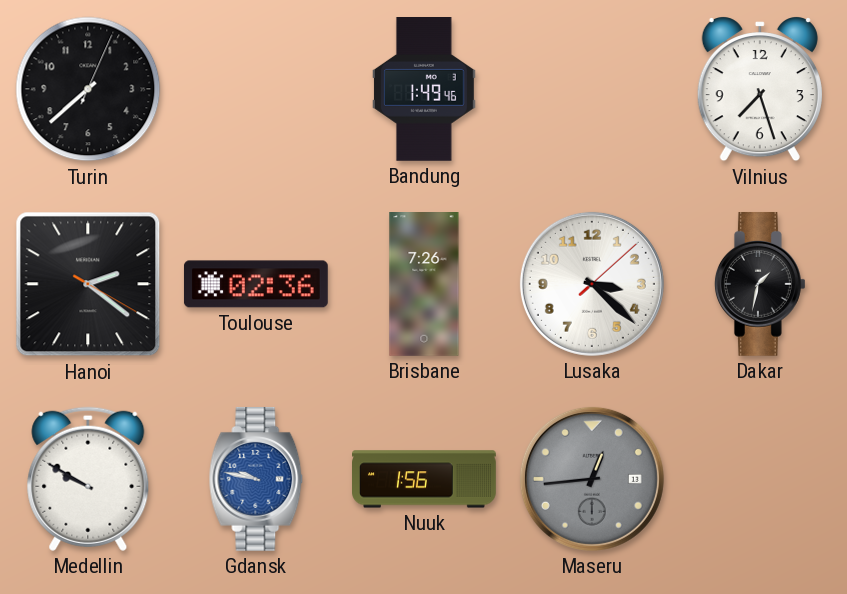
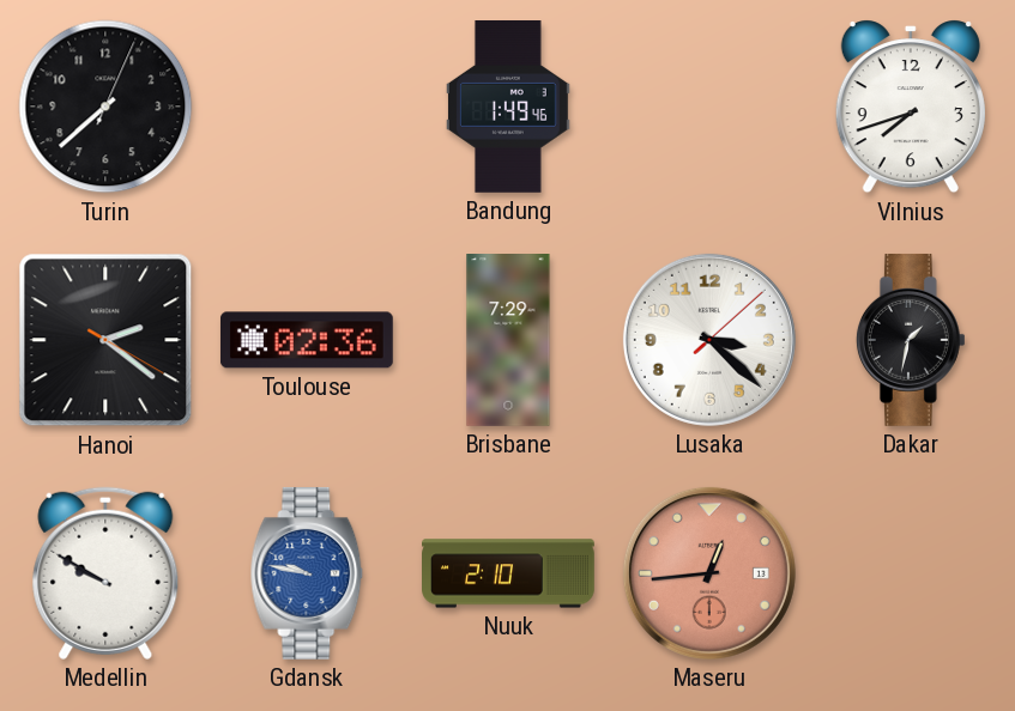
Vilnius: 7:27 -> 7:42 (911, 107)
Brisbane: 7:26 -> 7:29 (508, 341)
Nuuk: 1:56 -> 2:10 (509, 573)
Maseru dial: grey -> salmon (709, 573)
